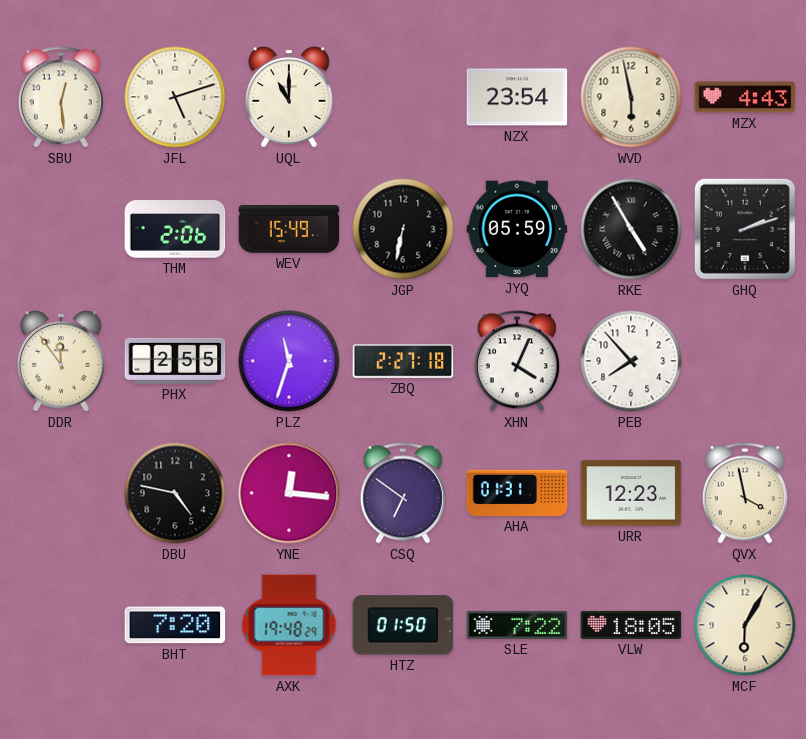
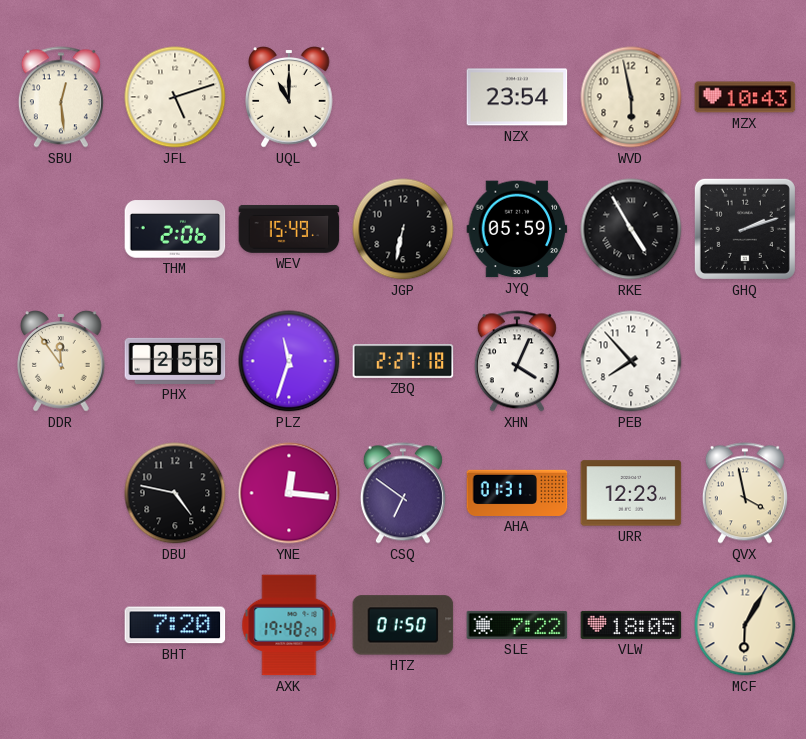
MZX: 4:43 -> 10:43 (745, 97)
